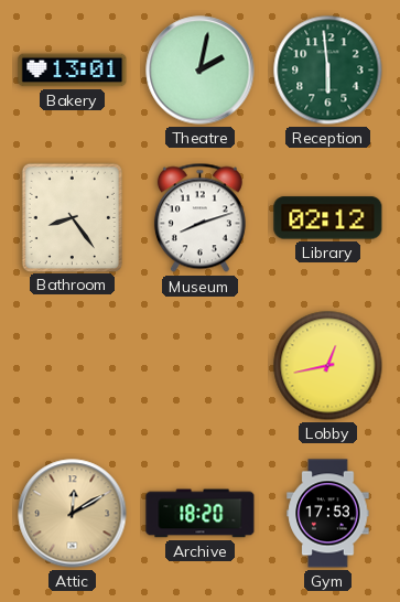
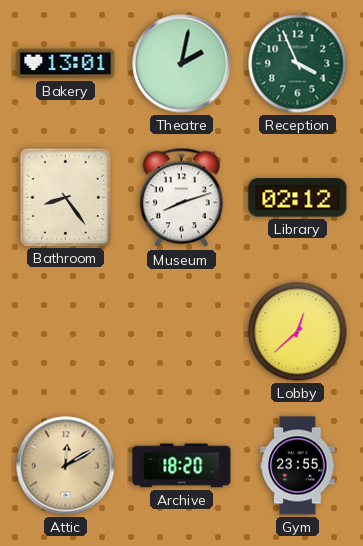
Reception: 5:59 -> 3:56 (298, 64)
Lobby: 12:43 -> 12:38 (298, 332)
Gym: 17:53 -> 23:55 (298, 466)
